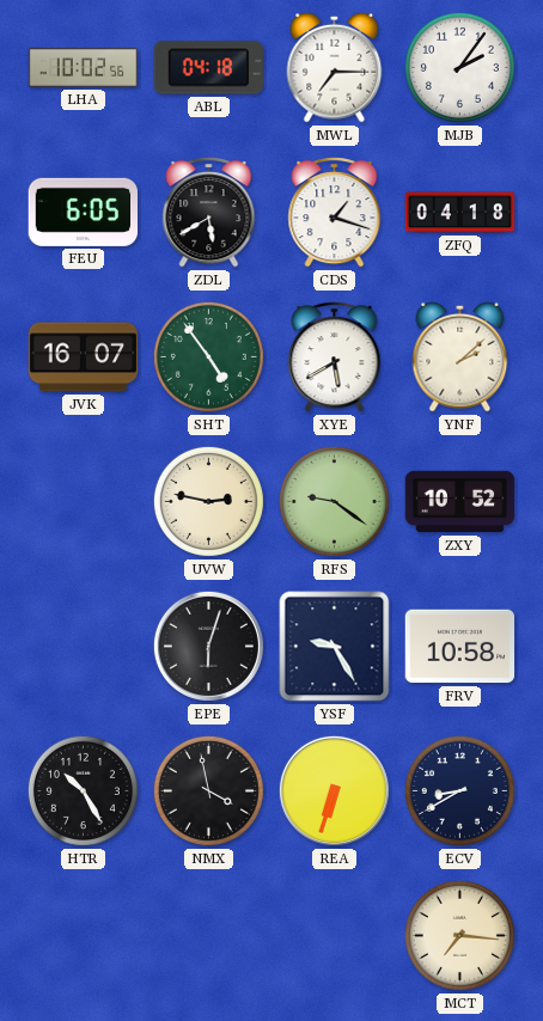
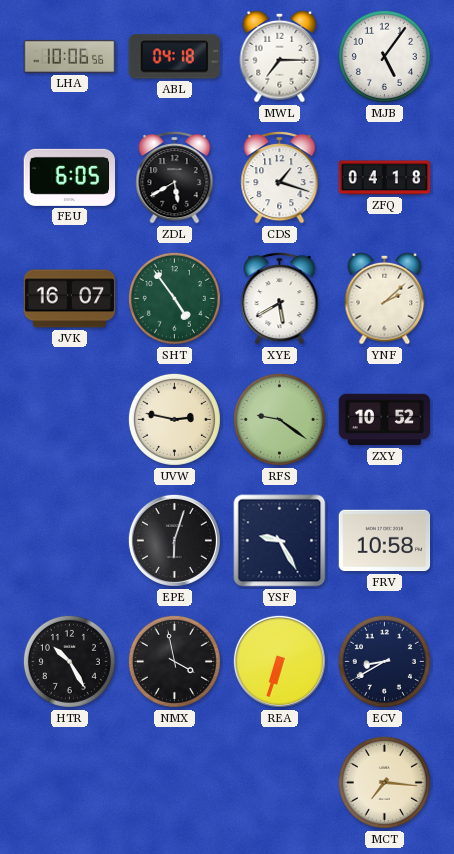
LHA: 10:02 -> 10:06 (70, 56)
MJB: 2:06 -> 5:06 (384, 56)
